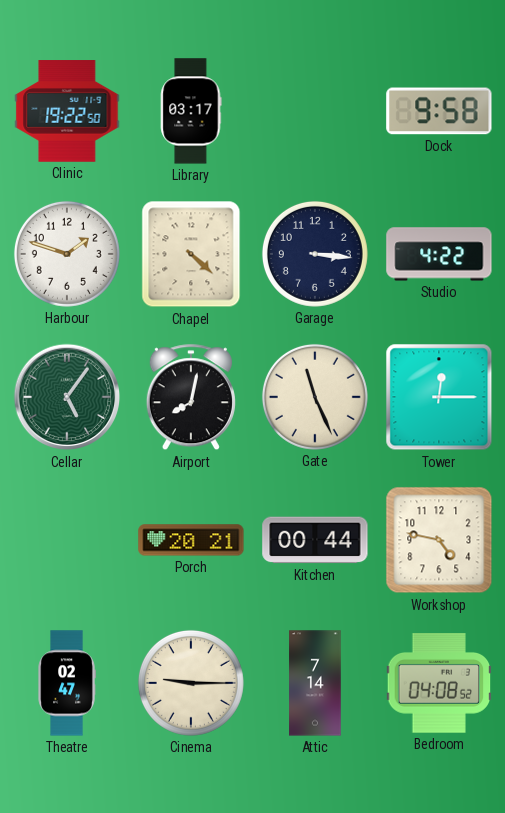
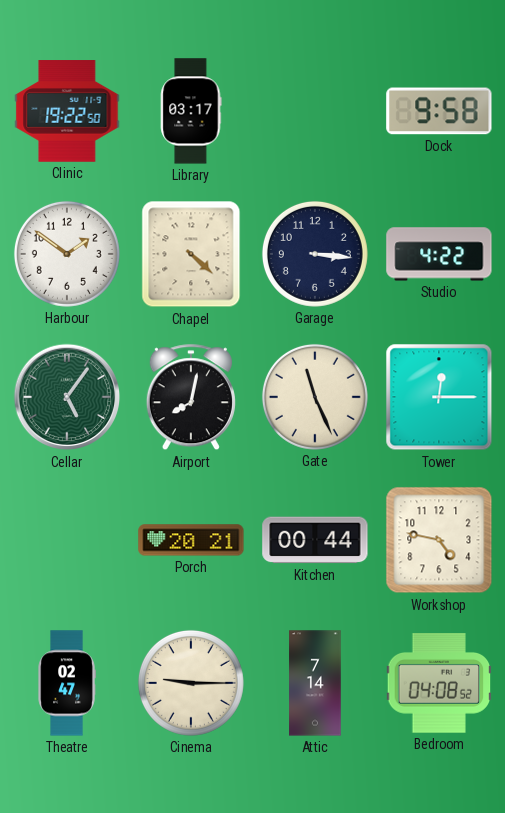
Harbour: 1:48 -> 1:51 (67, 254)
